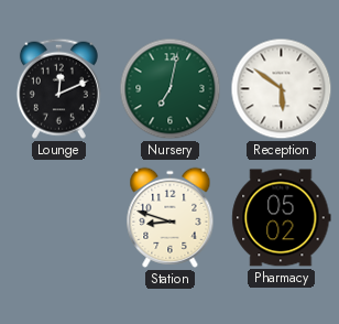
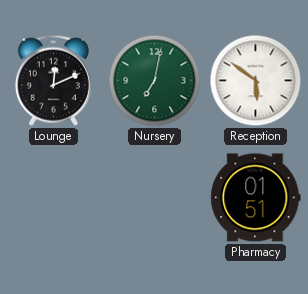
Station: 8:48 -> none (171, 217)
Pharmacy: 05:02 -> 01:51 (256, 198)
